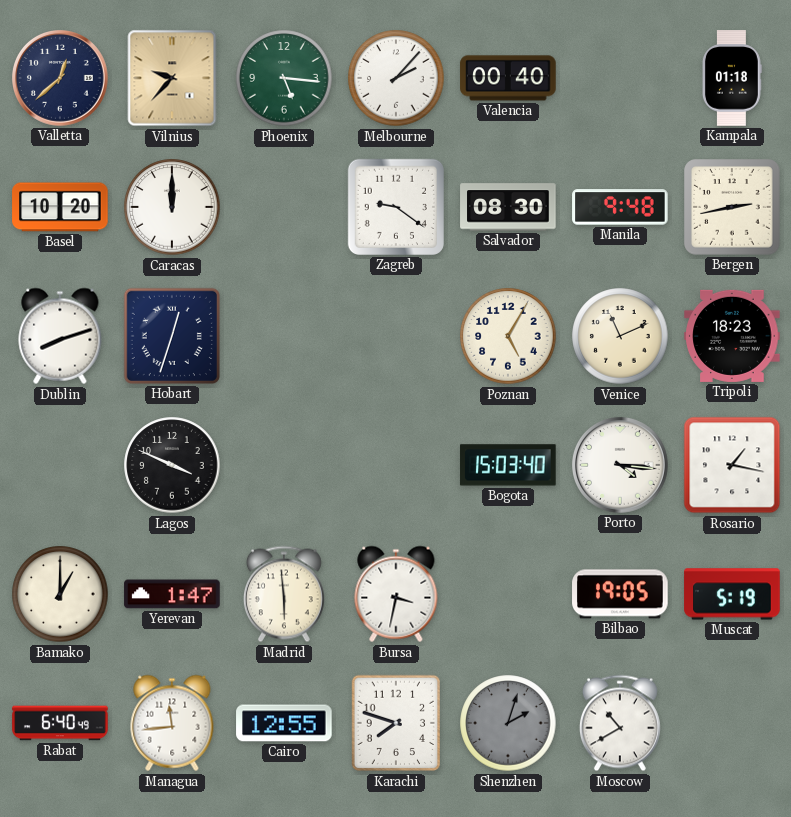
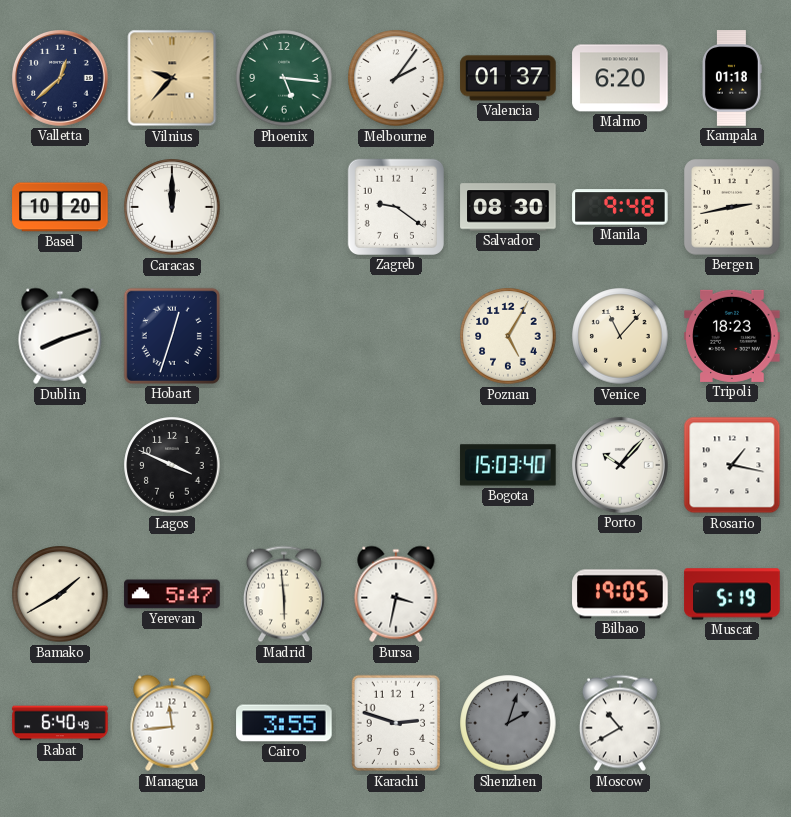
Melbourne: 2:07 -> 2:06 (396, 78)
Valencia: 00:40 -> 01:37 (508, 78)
Malmo: none -> 6:20 (620, 78)
Venice: 11:11 -> 11:07 (620, 336)
Porto: 4:16 -> 10:07 (621, 466)
Bamako: 1:00 -> 1:40 (60, 594)
Yerevan: 1:47 -> 5:47 (172, 594)
Cairo: 12:55 -> 3:55 (284, 723)
Karachi: 7:48 -> 2:48 (395, 723)
